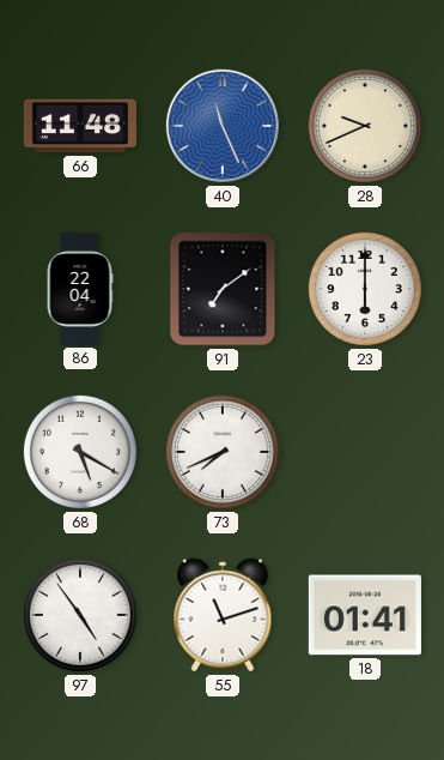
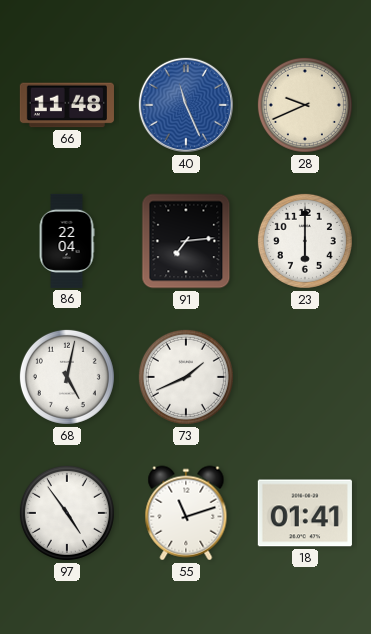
91: 7:09 -> 7:14 (186, 241)
68: 5:20 -> 5:02 (67, 377)
73: 7:41 -> 1:41 (186, 377)
